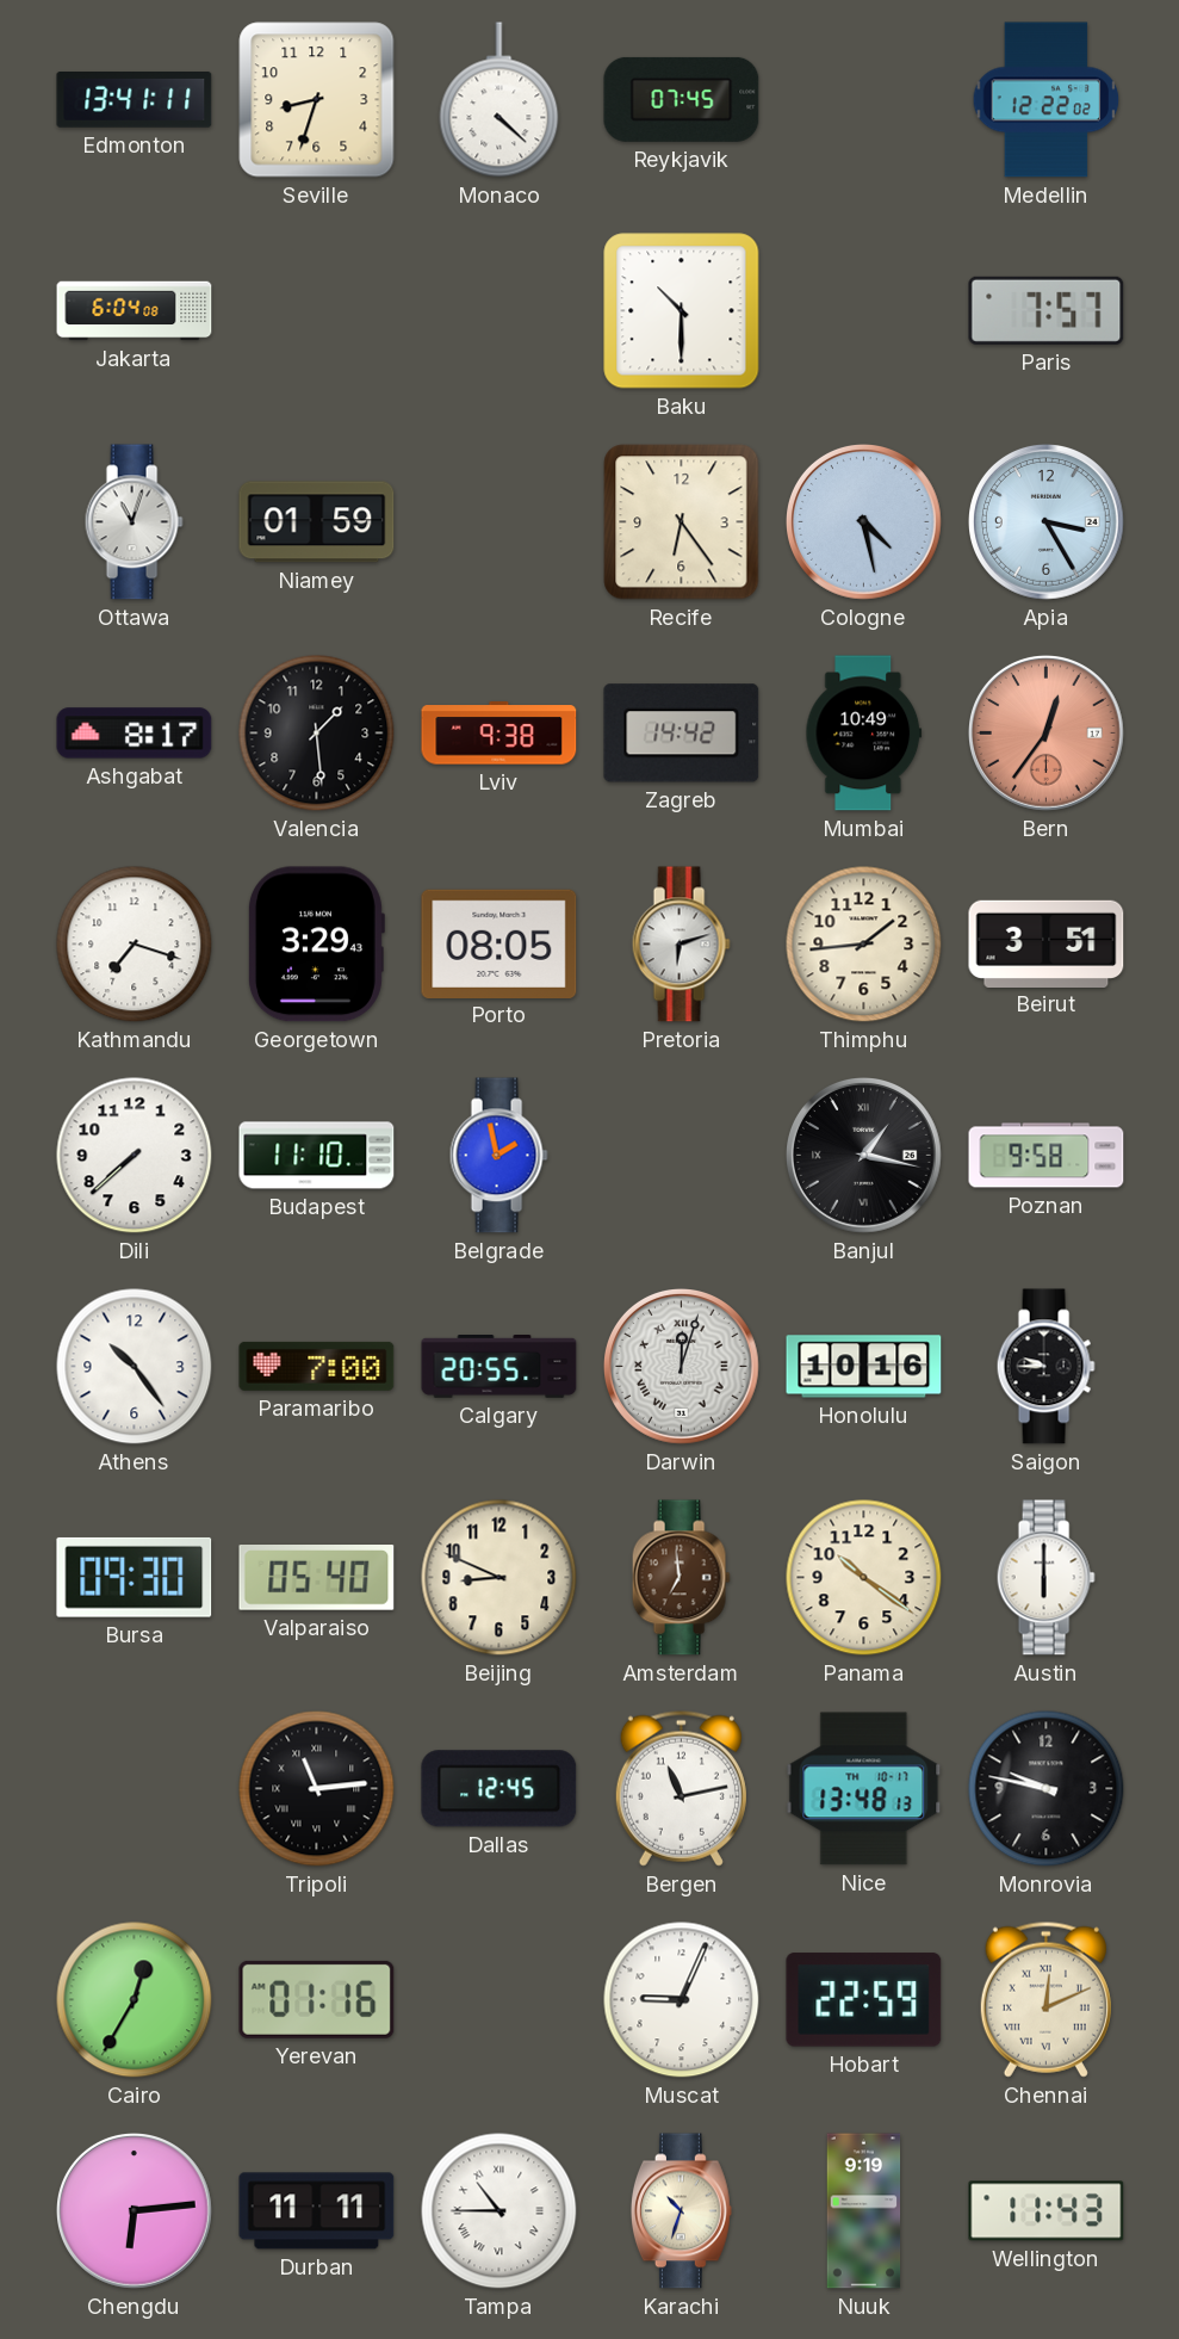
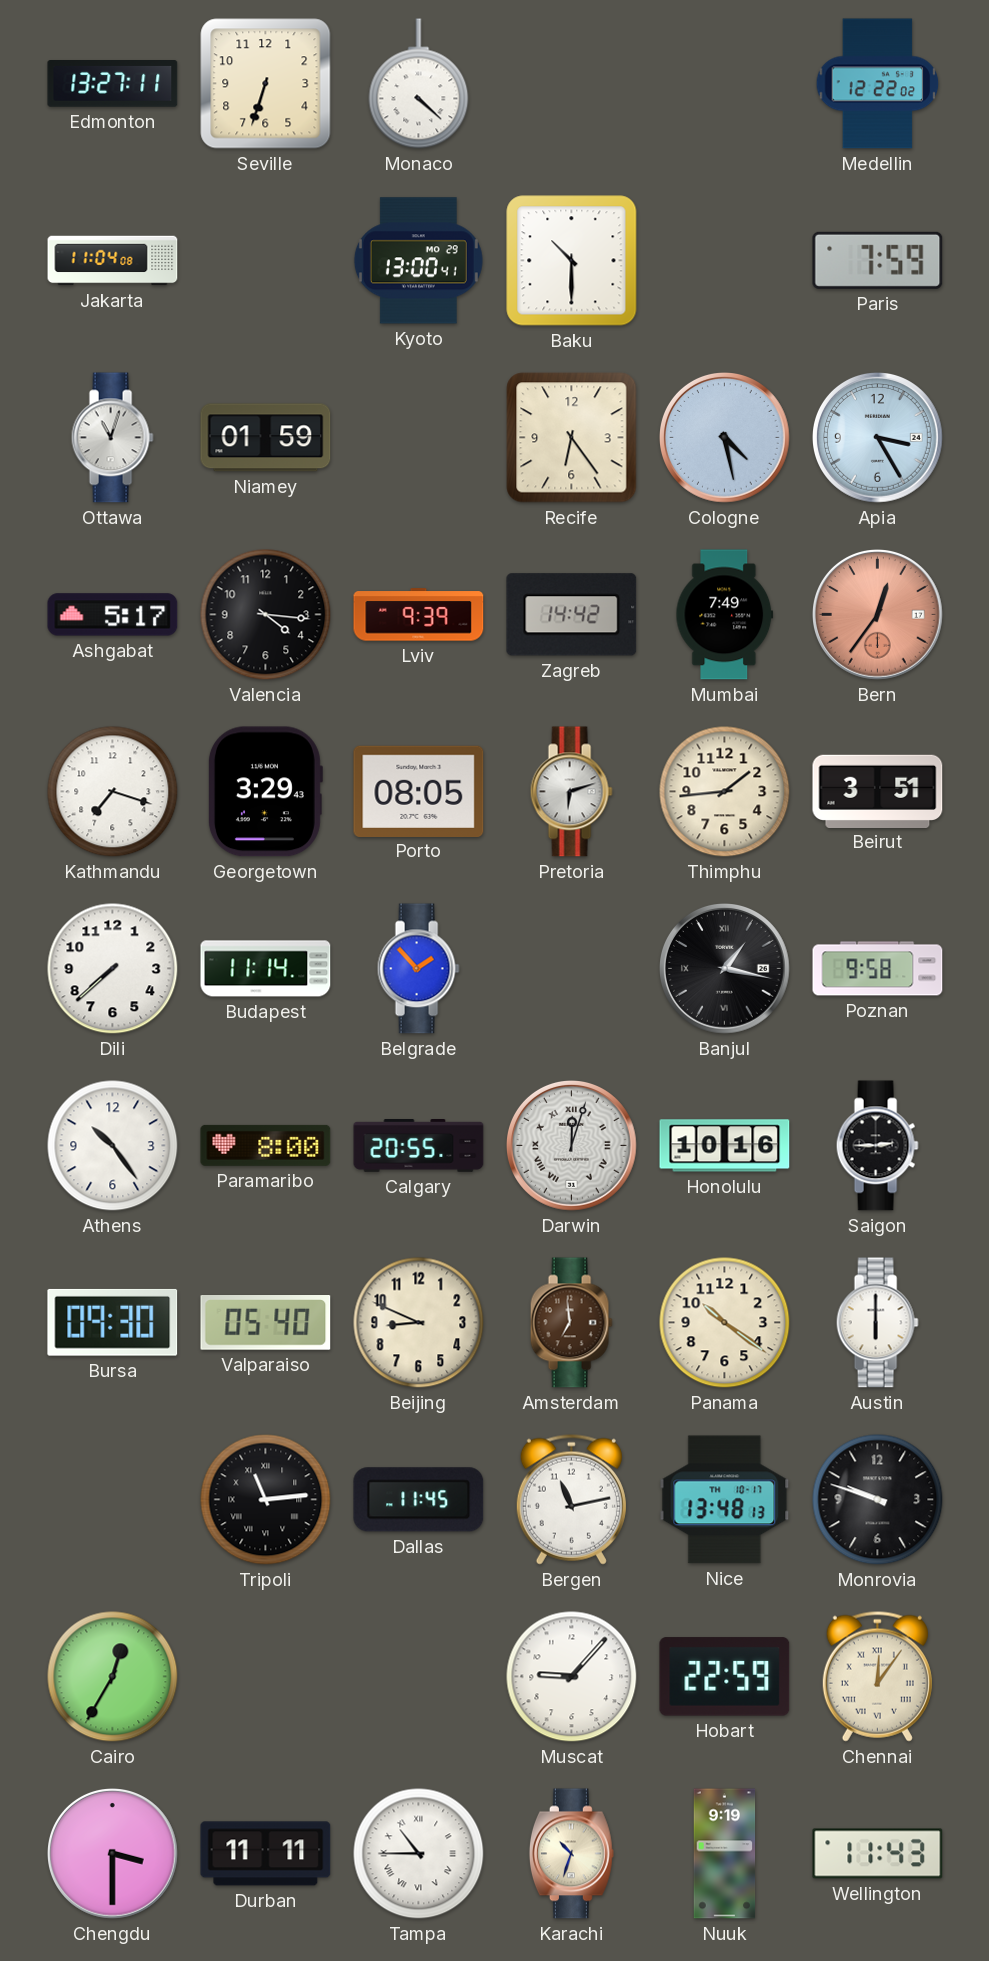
Edmonton: 13:41 -> 13:27 (113, 84)
Seville: 8:33 -> 6:33 (266, 84)
Reykjavik: 07:45 -> none (682, 99)
Jakarta: 6:04 -> 11:04 (113, 261)
Kyoto: none -> 13:00 (418, 261)
Paris: 7:57 -> 7:59 (878, 260)
Ashgabat: 8:17 -> 5:17 (113, 615)
Valencia: 1:29 -> 4:16 (266, 615)
Lviv: 9:38 -> 9:39 (419, 615)
Mumbai: 10:49 -> 7:49 (725, 615)
Budapest: 11:10 -> 11:14 (266, 969)
Belgrade: 1:58 -> 1:53 (418, 969)
Paramaribo: 7:00 -> 8:00 (266, 1145)
Saigon: 9:45 -> 2:45 (877, 1146)
Dallas: 12:45 -> 11:45 (419, 1500)
Monrovia: 9:47 -> 9:48 (878, 1500)
Yerevan: 01:16 -> none (317, 1999)
Muscat: 9:04 -> 9:07 (572, 1677)
Chennai: 12:11 -> 12:06 (877, 1676)
Chengdu: 6:14 -> 3:30 (113, 1854)
